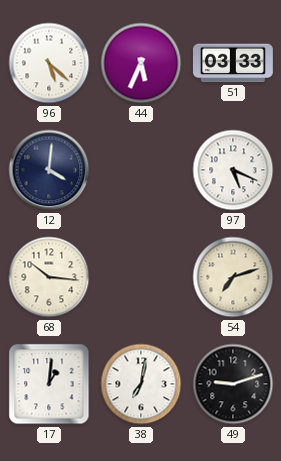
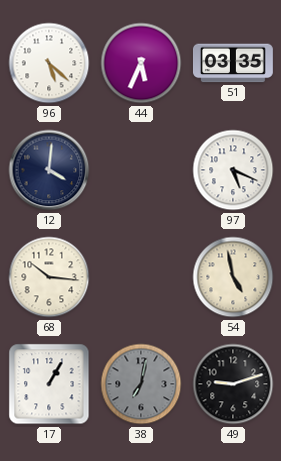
51: 03:33 -> 03:35 (233, 63)
54: 7:12 -> 4:58 (233, 277)
17: 1:01 -> 1:05 (49, 384)
38 dial: white -> grey (141, 384)
